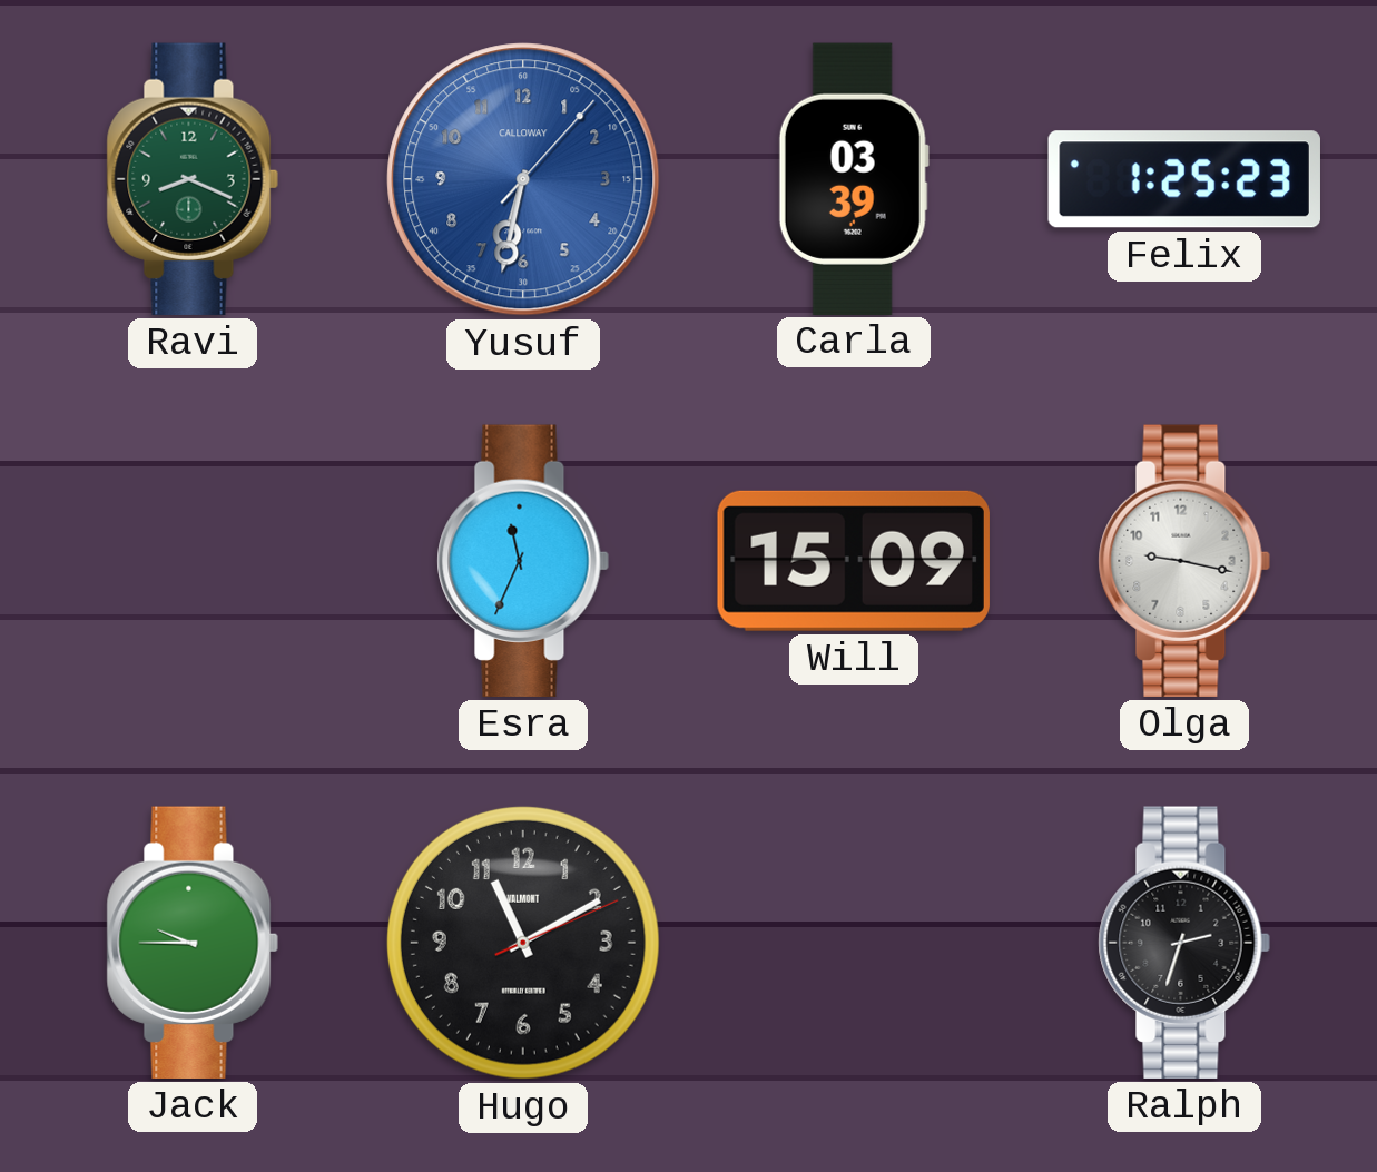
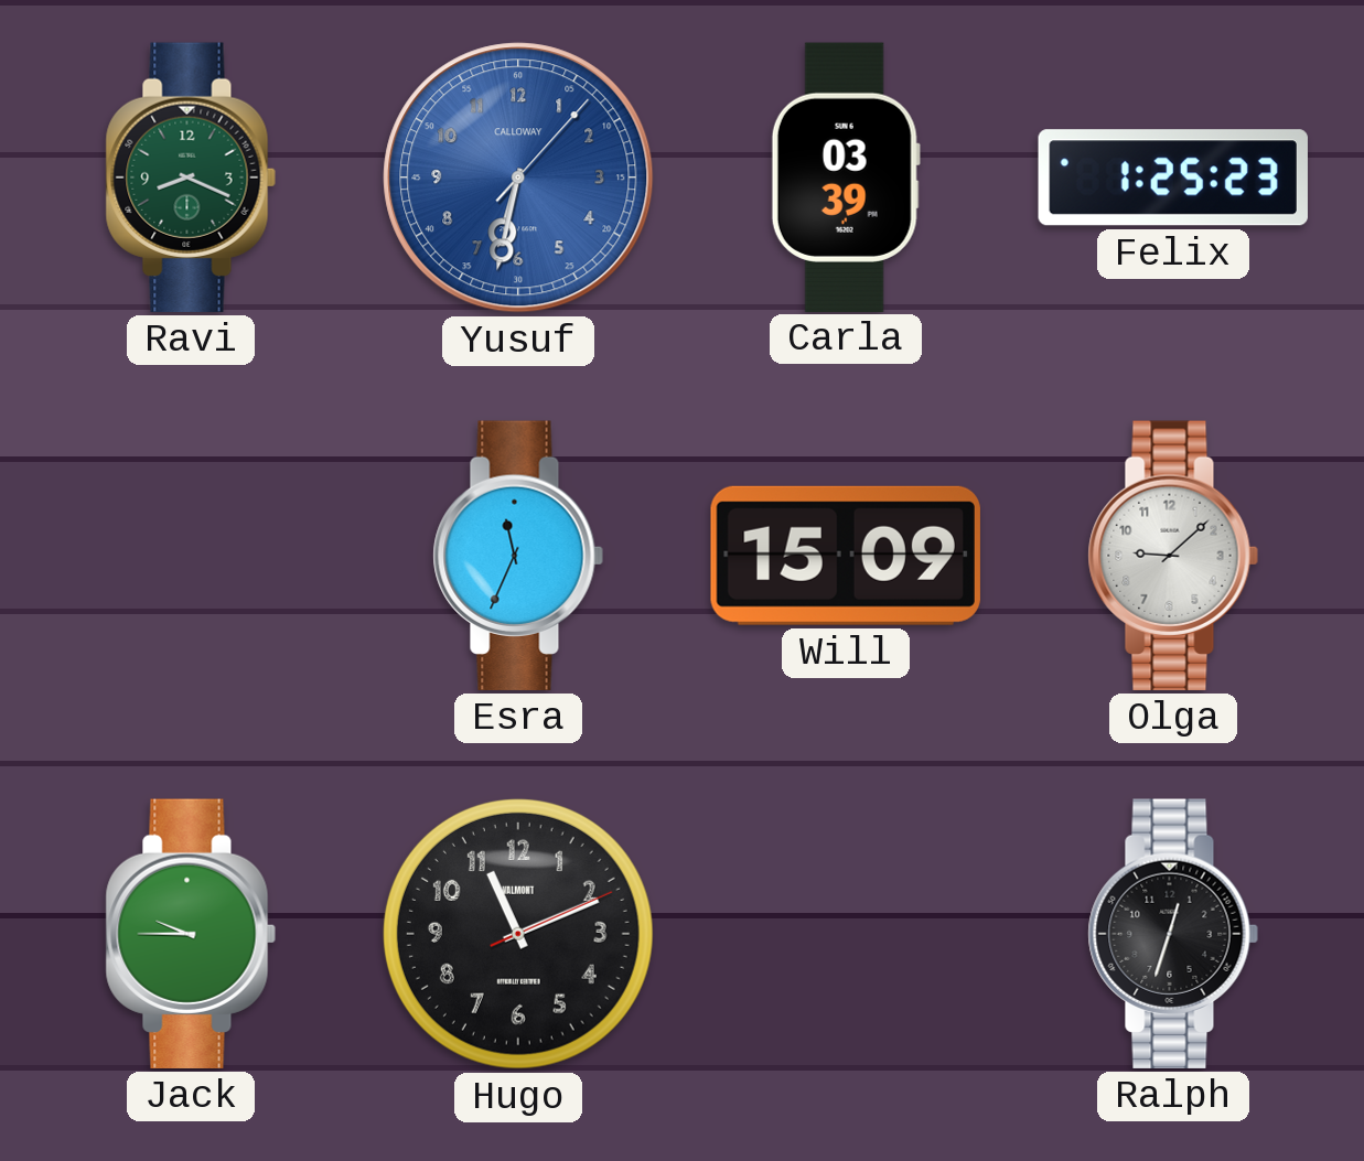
Olga: 9:17 -> 9:08 (1173, 556)
Hugo: 11:10 -> 11:11 (518, 934)
Ralph: 2:33 -> 12:33 (1173, 934)
